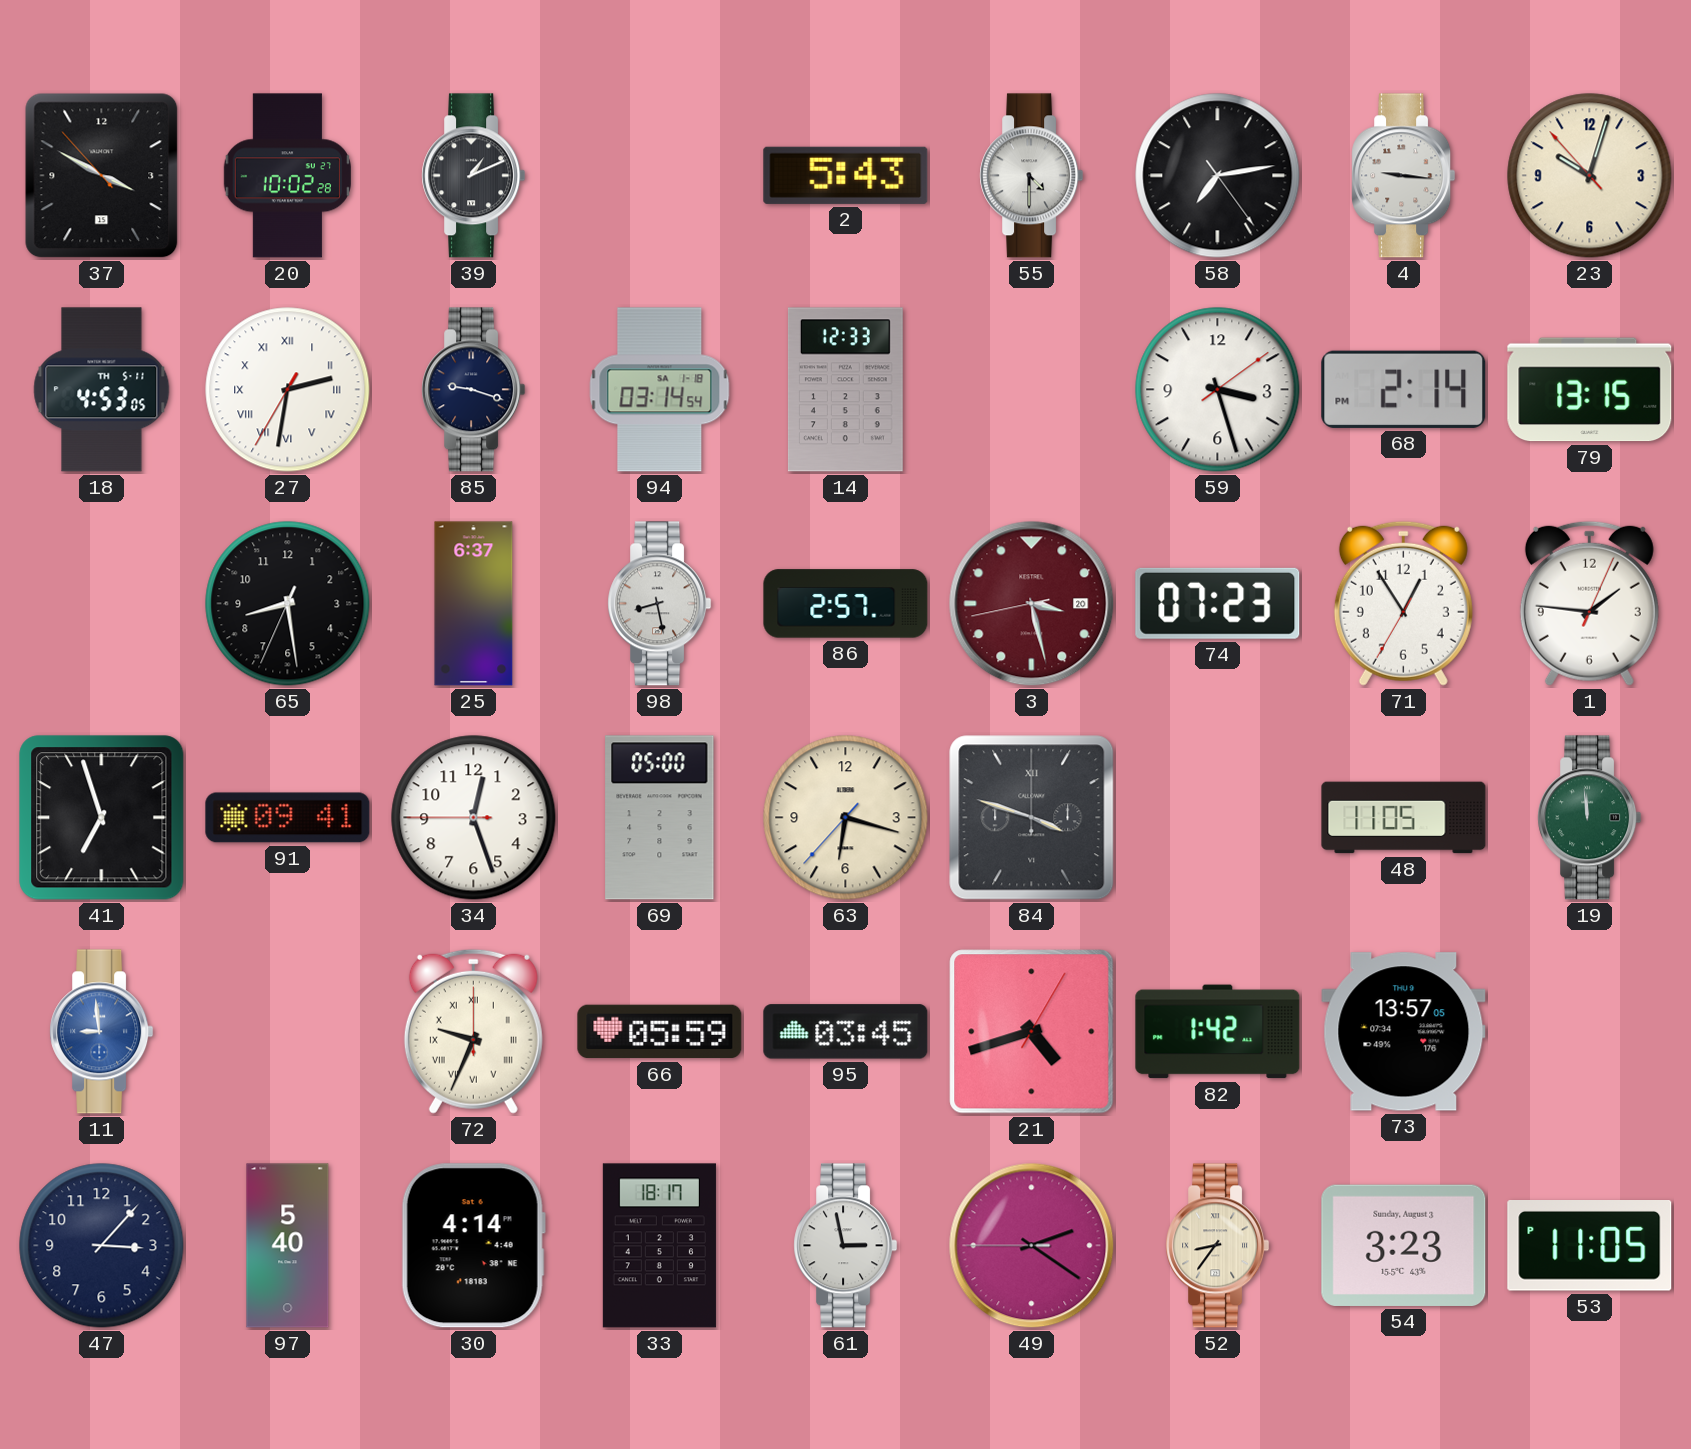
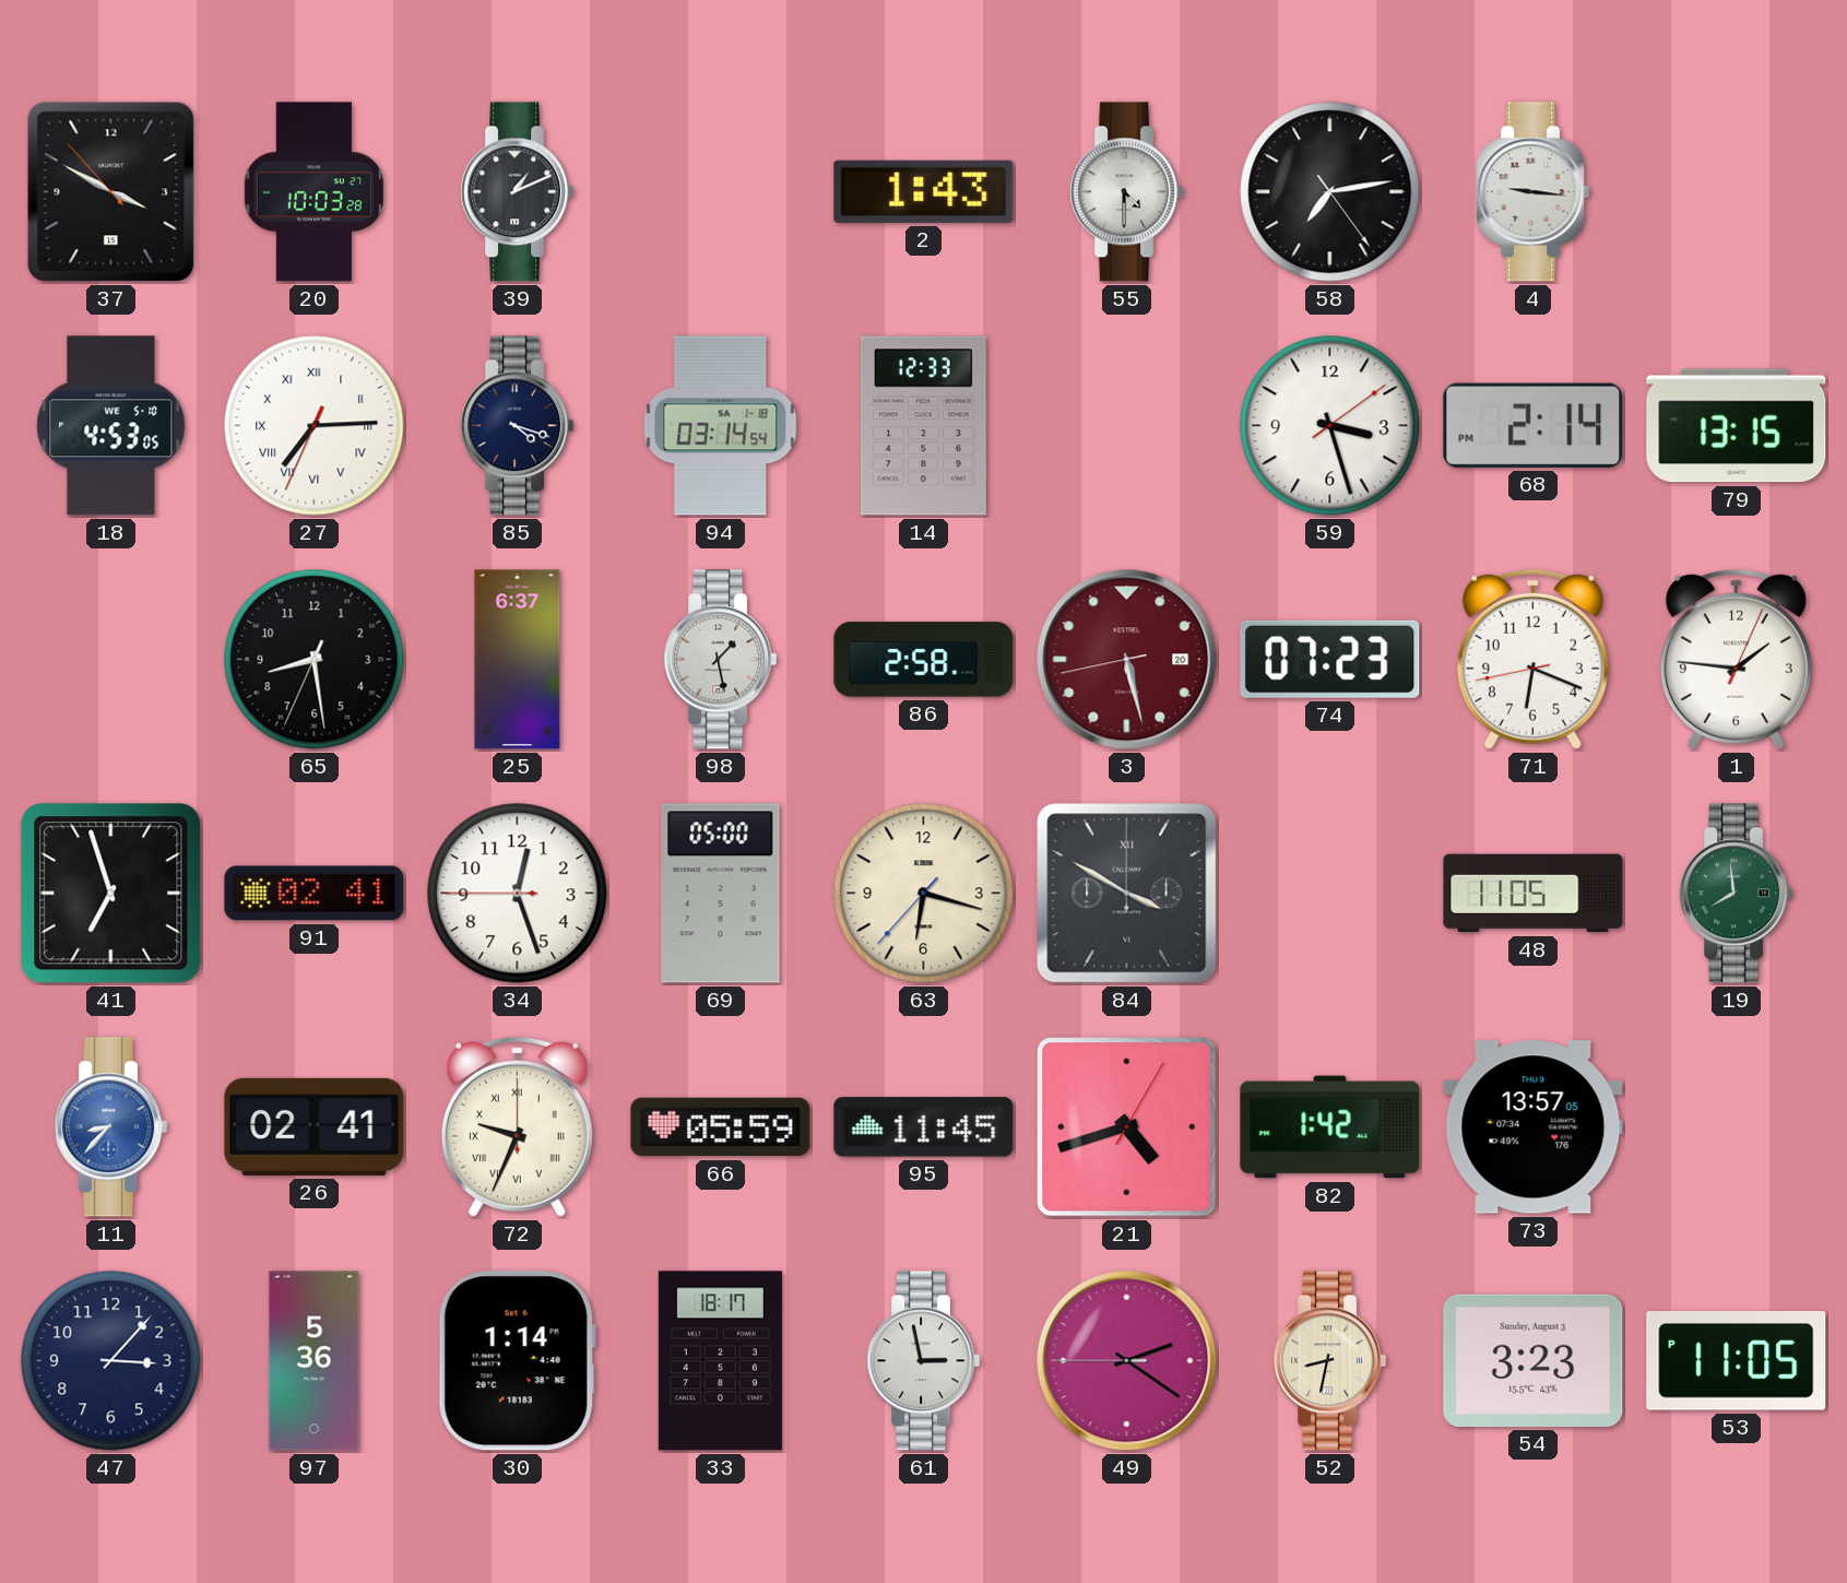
20: 10:02 -> 10:03 (313, 192)
2: 5:43 -> 1:43 (924, 191)
23: 10:02 -> none (1590, 176)
18 date: TH 5-11 -> WE 5-10 (111, 426)
27: 2:31 -> 7:14 (315, 426)
85: 9:18 -> 4:18 (518, 426)
98: 8:28 -> 1:28 (721, 660)
86: 2:57 -> 2:58 (924, 660)
3: 3:27 -> 5:27 (1127, 660)
71: 12:54 -> 6:18 (1532, 659)
91: 09:41 -> 02:41 (315, 894)
84: 3:48 -> 3:50 (1127, 894)
19: 11:59 -> 7:59 (1737, 894)
11: 8:59 -> 8:37 (111, 1127)
26: none -> 02:41 (315, 1126)
95: 03:45 -> 11:45 (924, 1127)
97: 5:40 -> 5:36 (315, 1361)
30: 4:14 -> 1:14 (517, 1361)
52: 8:36 -> 8:32 (1330, 1361)
